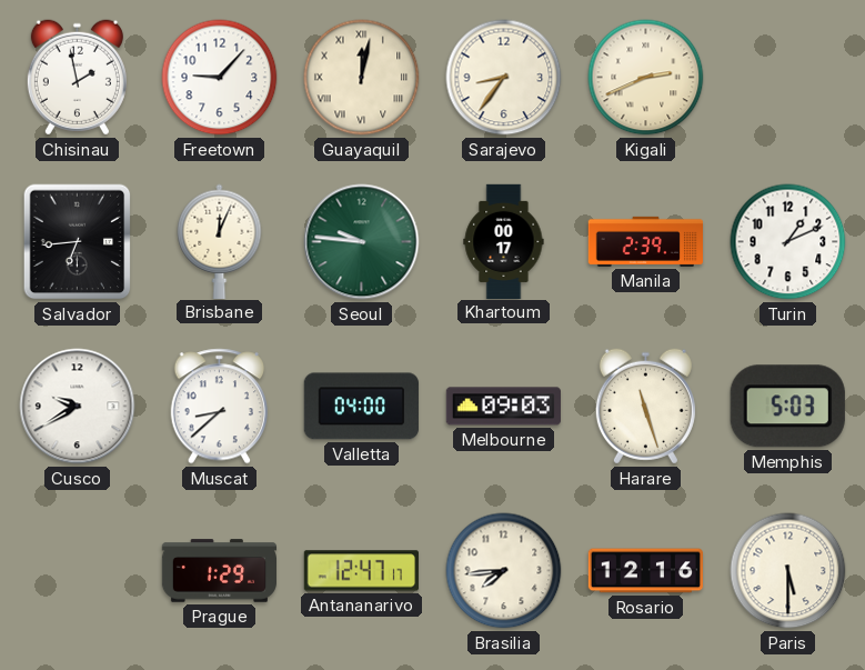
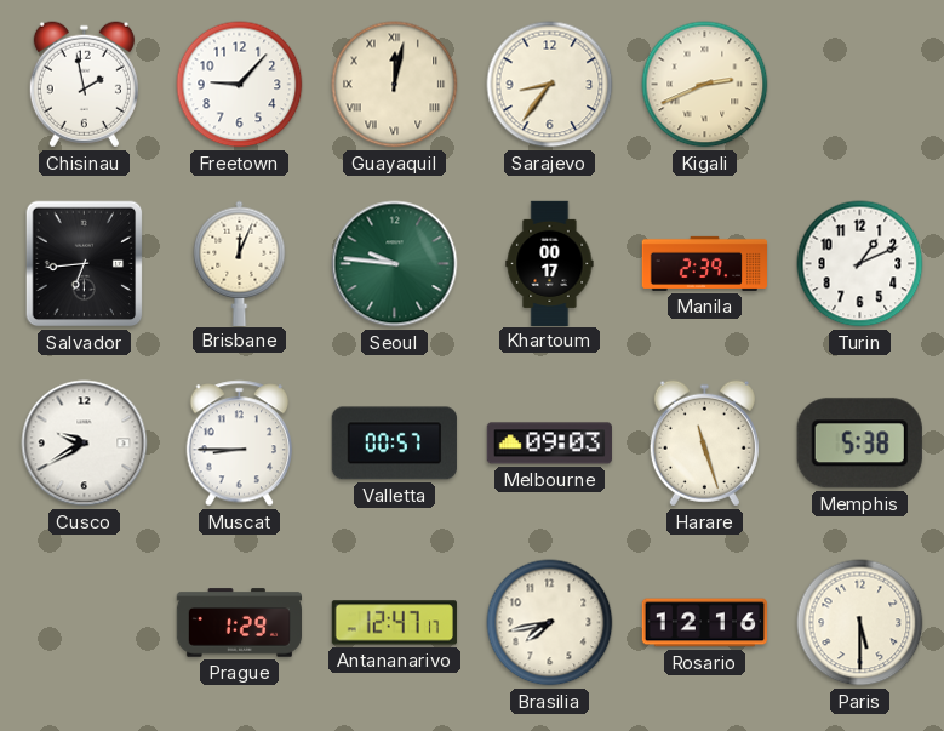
Muscat: 8:38 -> 8:45 (240, 444)
Valletta: 04:00 -> 00:57 (394, 444)
Memphis: 5:03 -> 5:38 (859, 444)
Brasilia: 7:44 -> 7:43 (550, 623)
